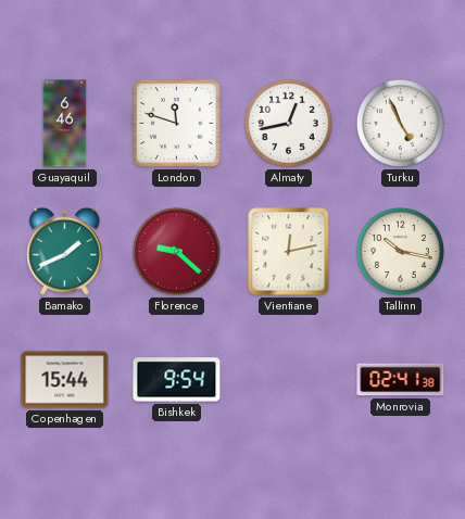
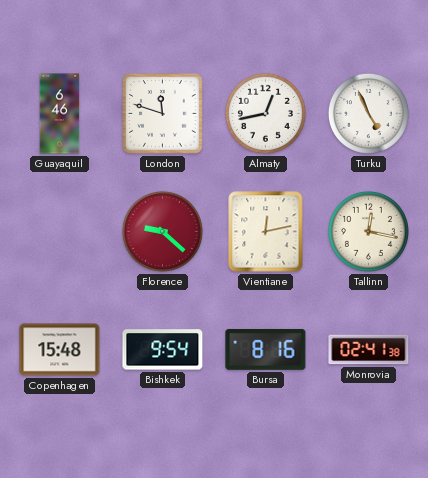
Bamako: 1:41 -> none (65, 251)
Tallinn: 10:17 -> 12:17 (368, 231)
Copenhagen: 15:44 -> 15:48 (60, 350)
Bursa: none -> 8:16 (266, 349)
